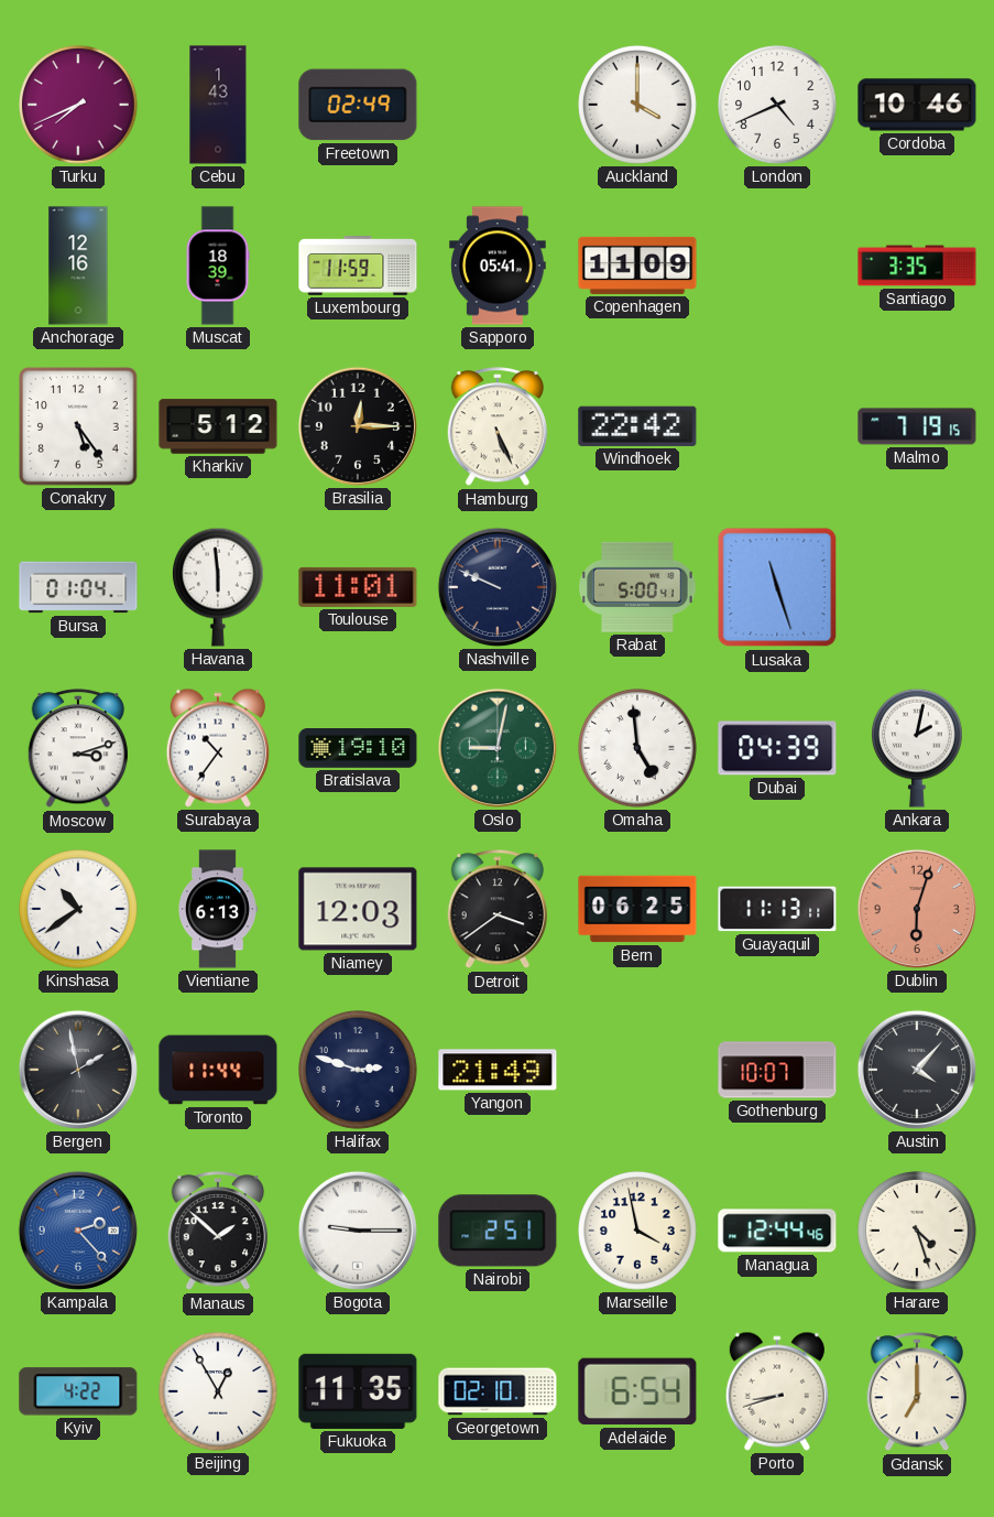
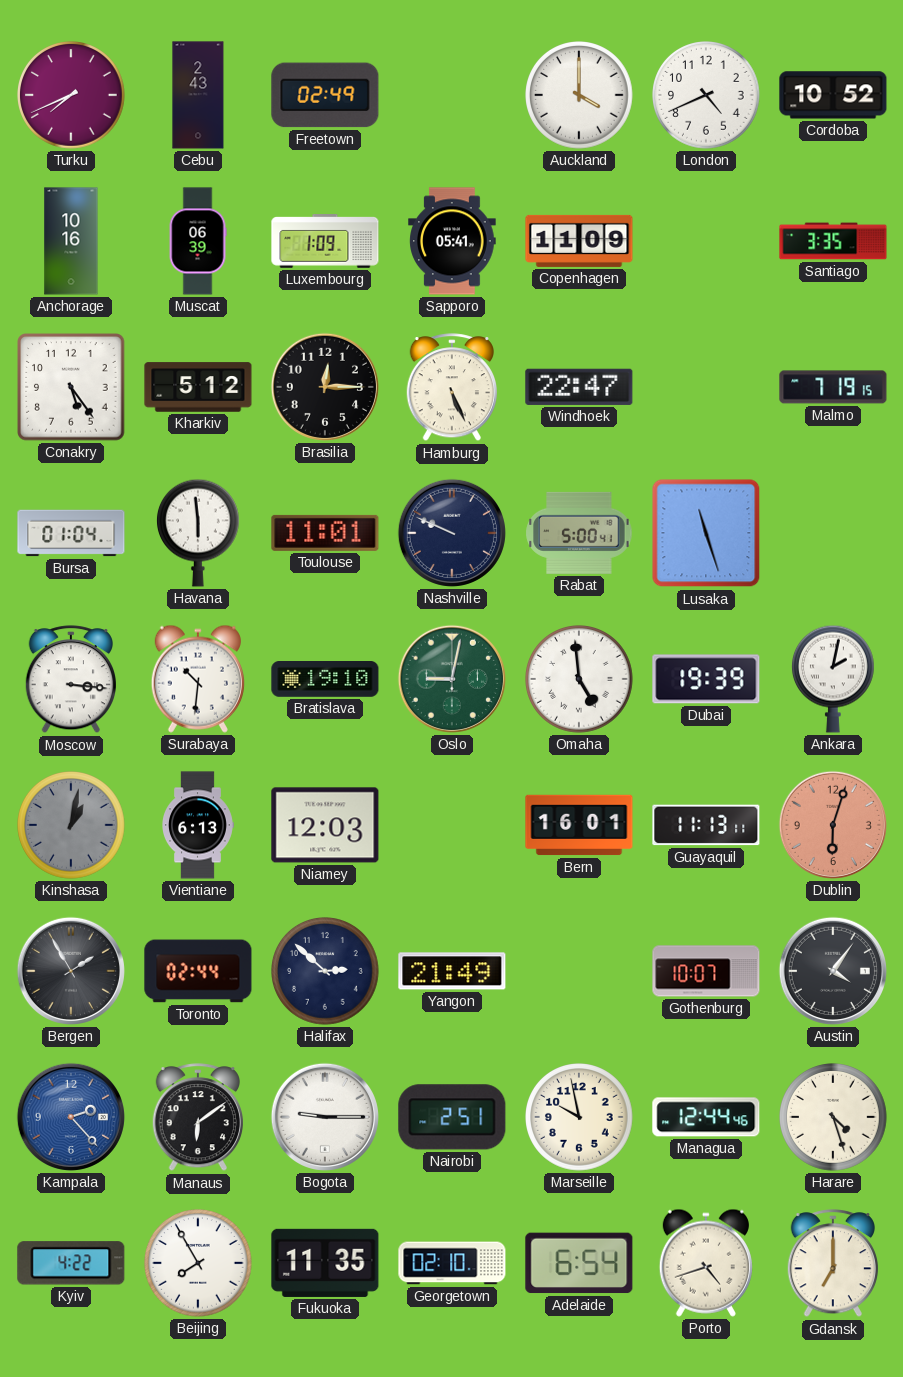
Cebu: 1:43 -> 2:43 (198, 95)
Cordoba: 10:46 -> 10:52 (833, 95)
Anchorage: 12:16 -> 10:16 (71, 241)
Muscat: 18:39 -> 06:39 (198, 241)
Luxembourg: 11:59 -> 1:09 (325, 242)
Windhoek: 22:42 -> 22:47 (579, 387)
Moscow: 3:12 -> 3:16 (70, 680)
Surabaya: 10:36 -> 10:31 (198, 679)
Dubai: 04:39 -> 19:39 (706, 679)
Kinshasa: 10:39 -> 1:02 (72, 826)
Kinshasa dial: white -> grey (72, 826)
Detroit: 3:39 -> none (496, 910)
Bern: 06:25 -> 16:01 (579, 825)
Bergen: 1:58 -> 1:55 (71, 971)
Toronto: 11:44 -> 02:44 (198, 971)
Halifax: 2:48 -> 2:52 (326, 972)
Austin: 4:07 -> 4:06 (833, 971)
Manaus: 1:52 -> 6:09 (197, 1118)
Marseille: 3:58 -> 9:58 (580, 1118)
Beijing: 12:55 -> 7:55 (199, 1264)
Porto: 8:42 -> 4:42 (706, 1263)
